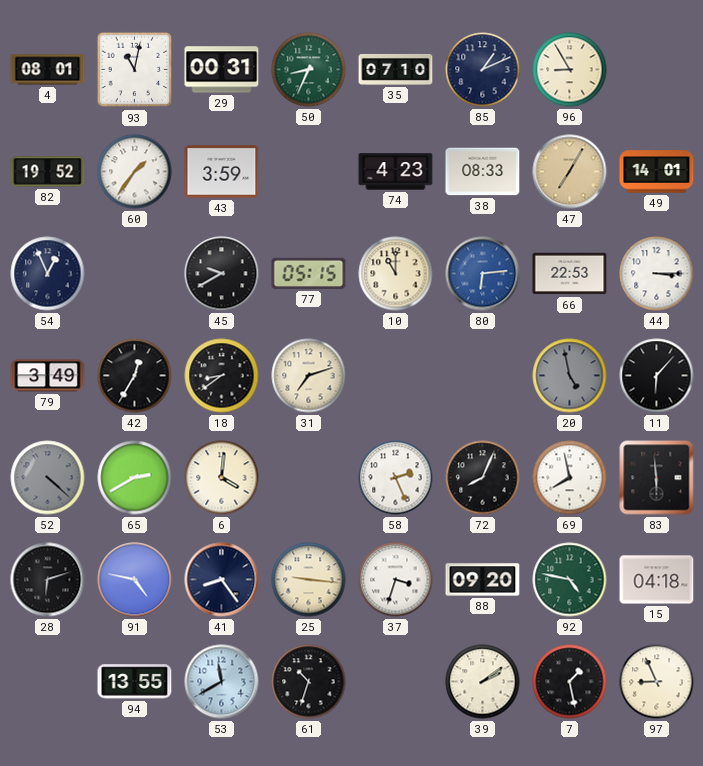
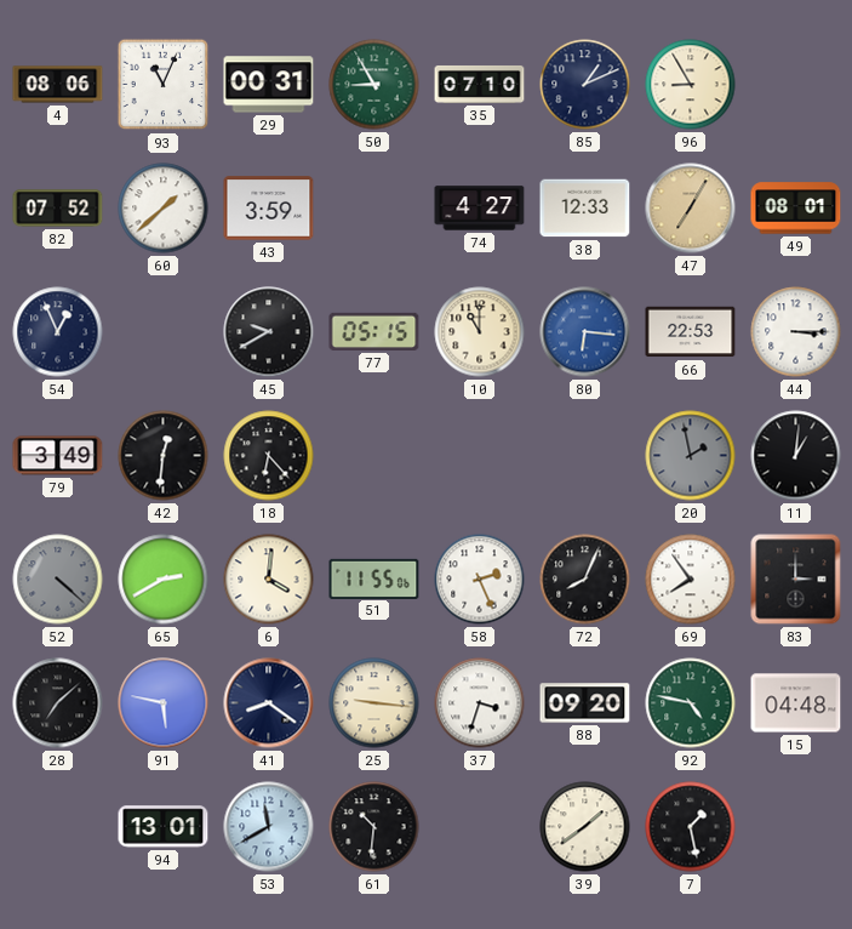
4: 08:01 -> 08:06 (58, 85)
93: 11:02 -> 11:04 (164, 85)
50: 8:34 -> 8:55 (374, 85)
82: 19:52 -> 07:52 (58, 209)
60: 1:36 -> 1:38 (164, 209)
74: 4:23 -> 4:27 (480, 209)
38: 08:33 -> 12:33 (585, 209)
49: 14:01 -> 08:01 (796, 209)
80: 6:14 -> 6:16 (585, 332)
42: 12:35 -> 12:31 (164, 456)
18: 8:39 -> 6:23 (269, 456)
31: 7:12 -> none (309, 376)
20: 4:58 -> 1:58 (691, 456)
11: 6:07 -> 1:01 (796, 456)
51: none -> 11:55 (374, 579)
69: 7:58 -> 7:54 (691, 580)
83: 5:59 -> 3:00 (796, 580)
28: 6:12 -> 7:08 (58, 703)
91: 4:47 -> 5:47 (164, 703)
41: 8:24 -> 8:21 (269, 703)
15: 04:18 -> 04:48 (796, 703)
94: 13:55 -> 13:01 (164, 827)
61: 10:33 -> 10:31 (374, 827)
39: 2:09 -> 1:39 (585, 827)
97: 8:56 -> none (657, 682)
